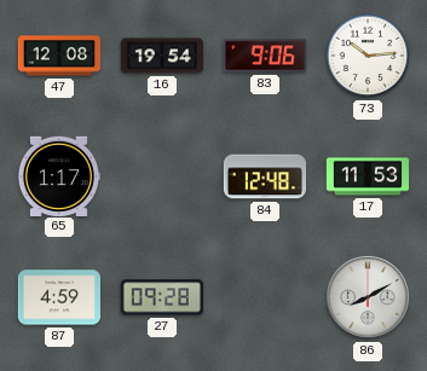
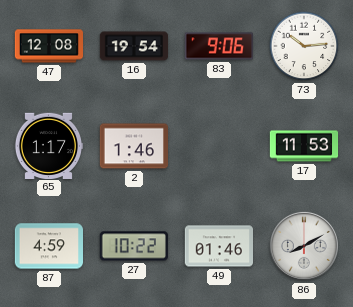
2: none -> 1:46 (133, 146)
84: 12:48 -> none (265, 176)
27: 09:28 -> 10:22 (134, 246)
49: none -> 01:46 (218, 246)
